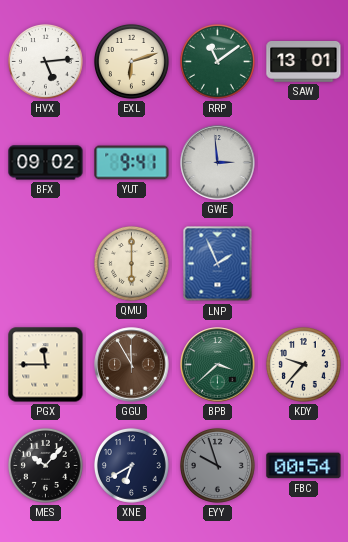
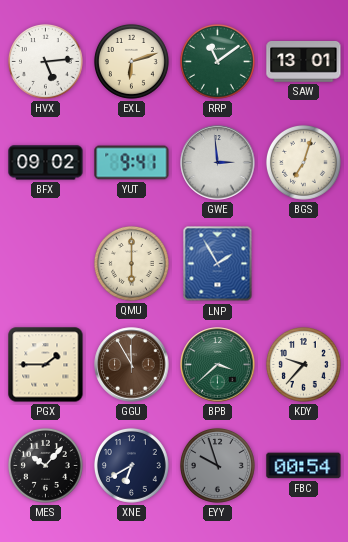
BGS: none -> 7:03 (303, 162)
LNP: 1:56 -> 1:55 (218, 264)
PGX: 11:45 -> 1:45 (46, 365)
